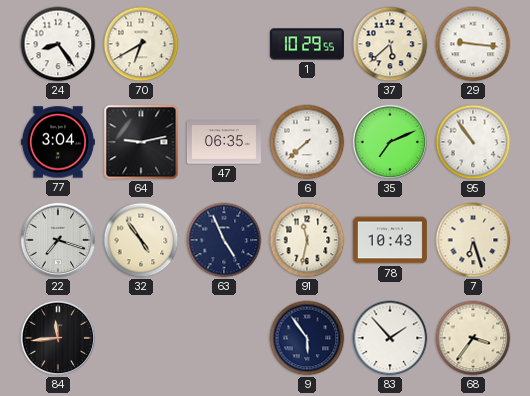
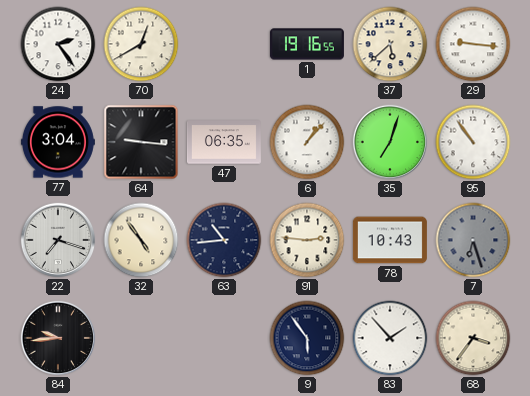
24: 8:24 -> 2:24 (58, 44)
70: 6:40 -> 12:40 (141, 44)
1: 10:29 -> 19:16 (307, 44)
64: 9:13 -> 9:16 (141, 142)
6: 7:38 -> 1:07 (307, 142)
35: 7:11 -> 7:03 (390, 142)
63: 4:56 -> 10:44 (224, 240)
91: 11:32 -> 2:46 (307, 240)
7 dial: cream -> grey (473, 240)
84: 11:44 -> 9:44 (58, 338)
